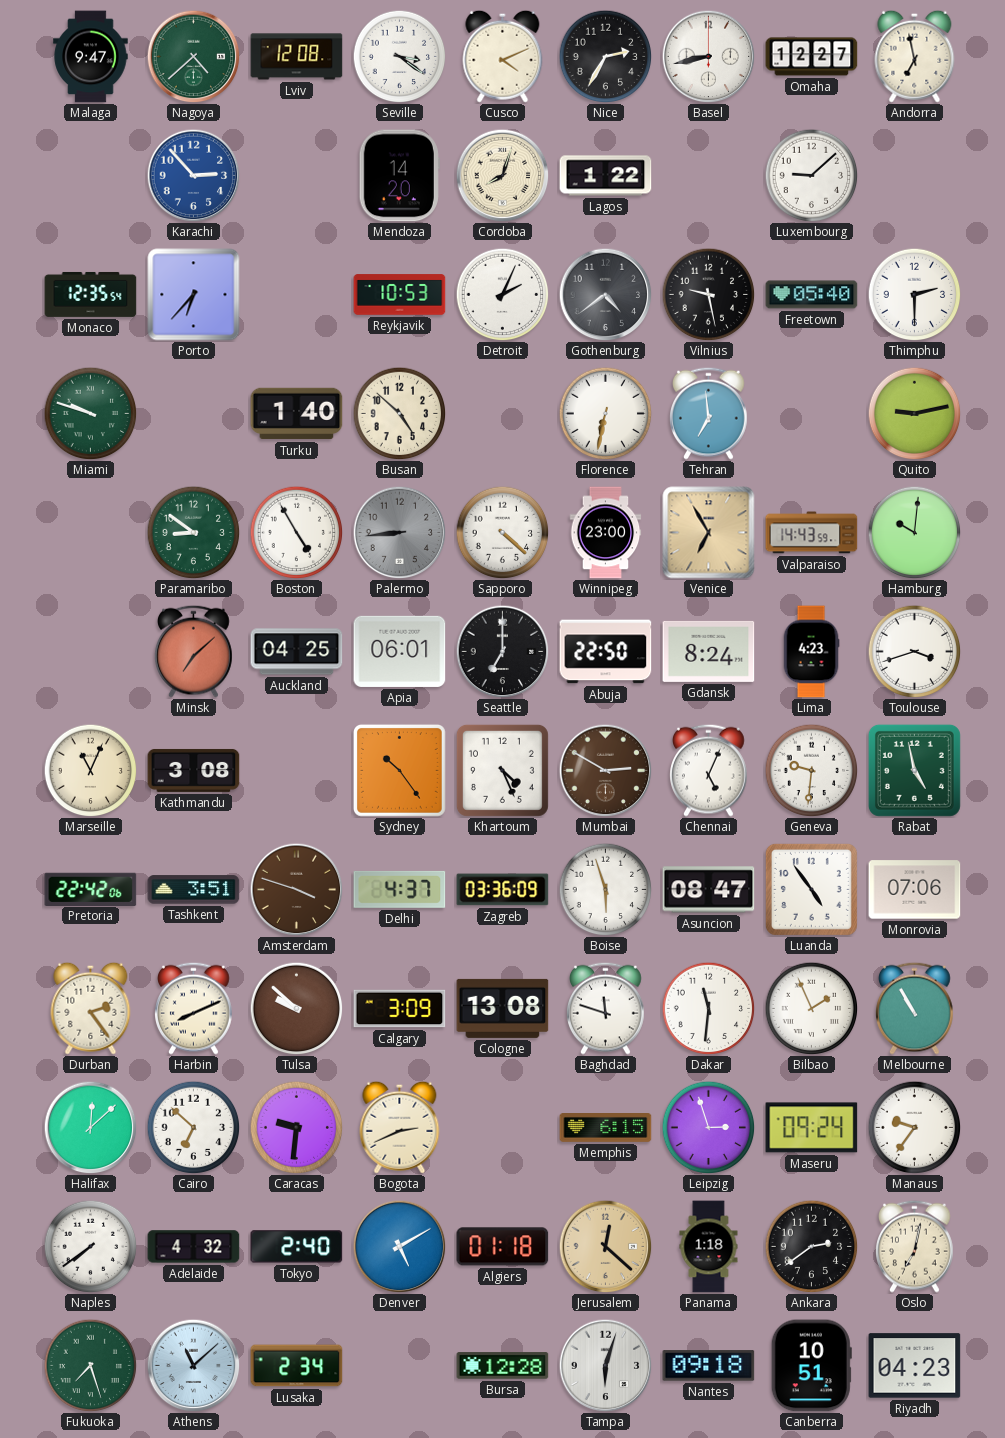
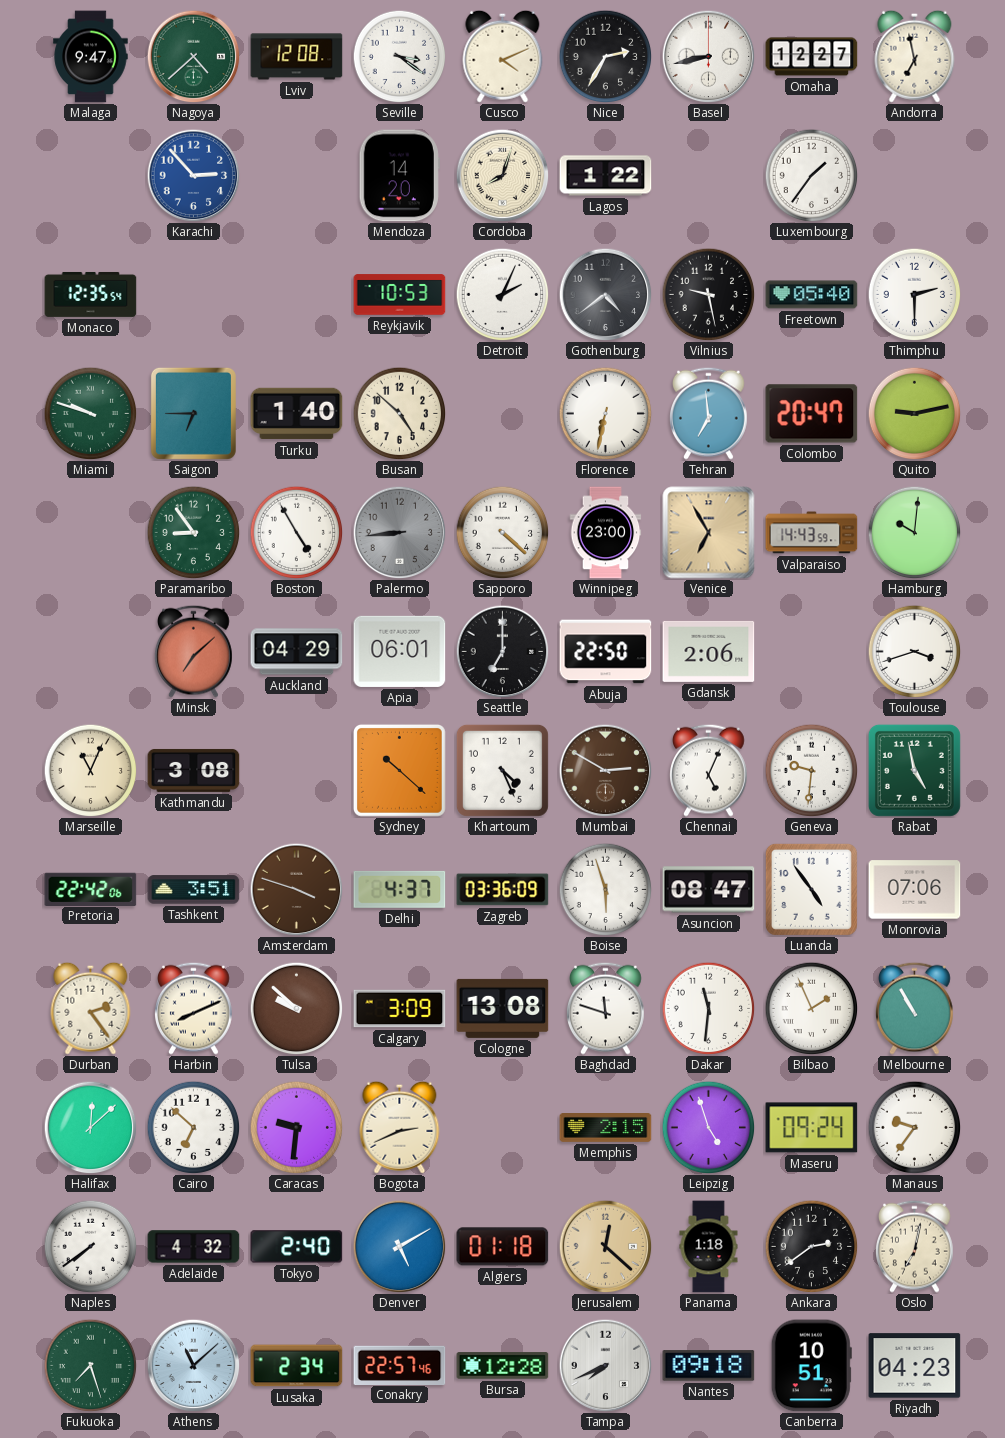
Luxembourg: 9:08 -> 1:36 (811, 175)
Porto: 6:37 -> none (194, 295)
Saigon: none -> 6:45 (193, 413)
Colombo: none -> 20:47 (812, 414)
Paramaribo: 8:51 -> 8:54 (193, 532)
Auckland: 04:25 -> 04:29 (297, 652)
Gdansk: 8:24 -> 2:06 (709, 651)
Lima: 4:23 -> none (811, 652)
Sydney: 10:24 -> 10:22 (399, 770)
Memphis: 6:15 -> 2:15 (606, 1128)
Leipzig: 2:57 -> 4:57 (708, 1127)
Conakry: none -> 22:57 (400, 1365)
Tampa: 6:03 -> 7:41 (605, 1365)
